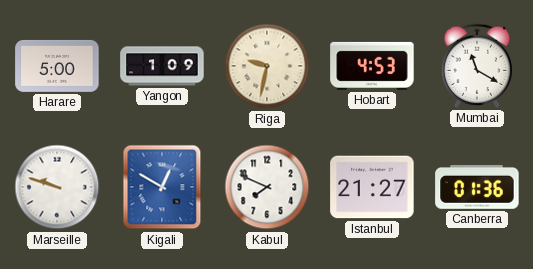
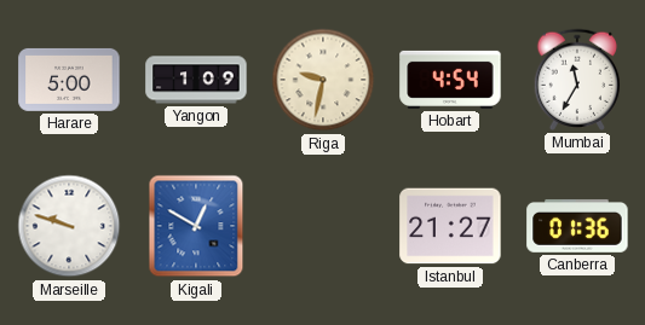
Hobart: 4:53 -> 4:54 (450, 80)
Mumbai: 11:20 -> 11:35 (577, 80)
Kabul: 7:49 -> none (267, 187)
